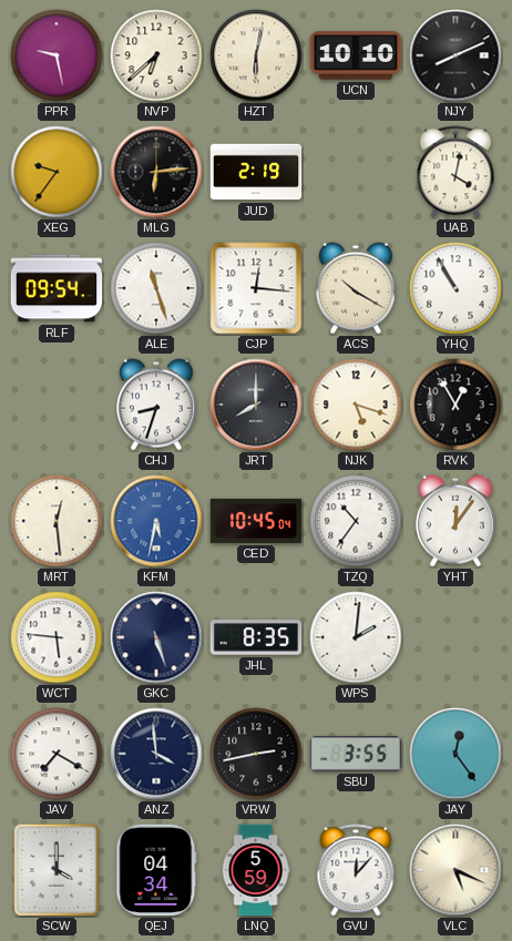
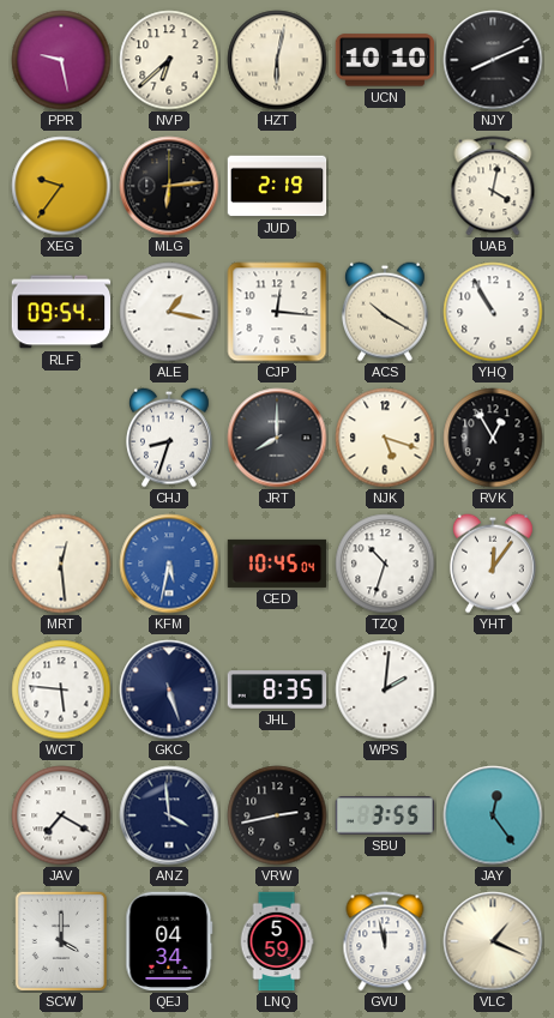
ALE: 11:27 -> 1:17 (169, 312)
TZQ: 10:36 -> 10:33 (385, 564)
GVU: 12:07 -> 11:58 (385, 941)
VLC: 5:19 -> 1:19 (493, 941)
